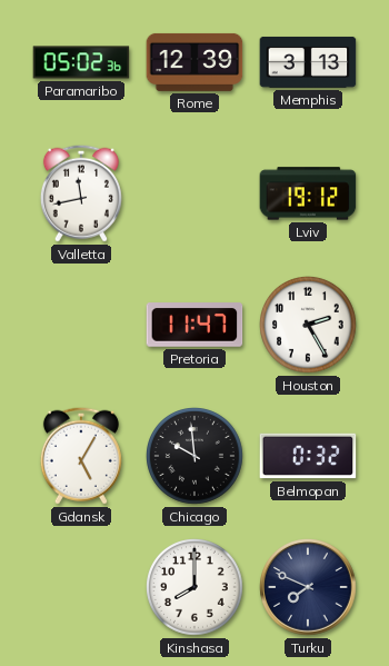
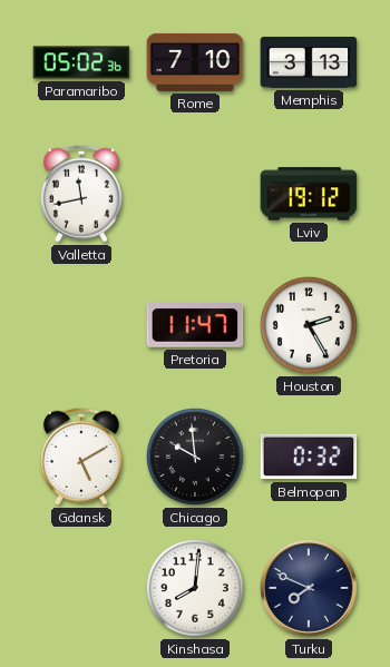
Rome: 12:39 -> 7:10 (195, 62)
Gdansk: 5:05 -> 5:10 (81, 457)
Kinshasa: 8:00 -> 8:01 (196, 589)
